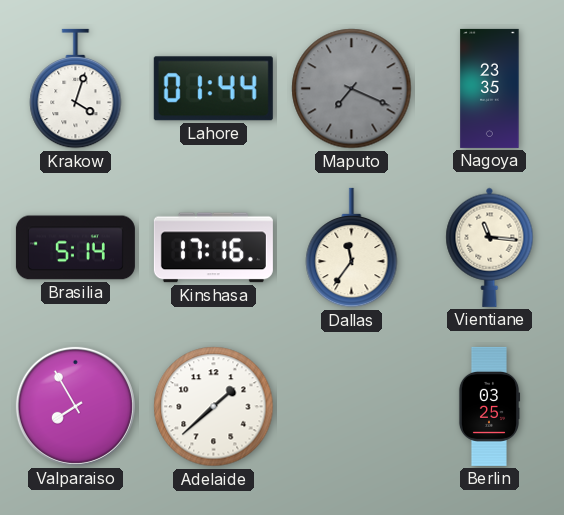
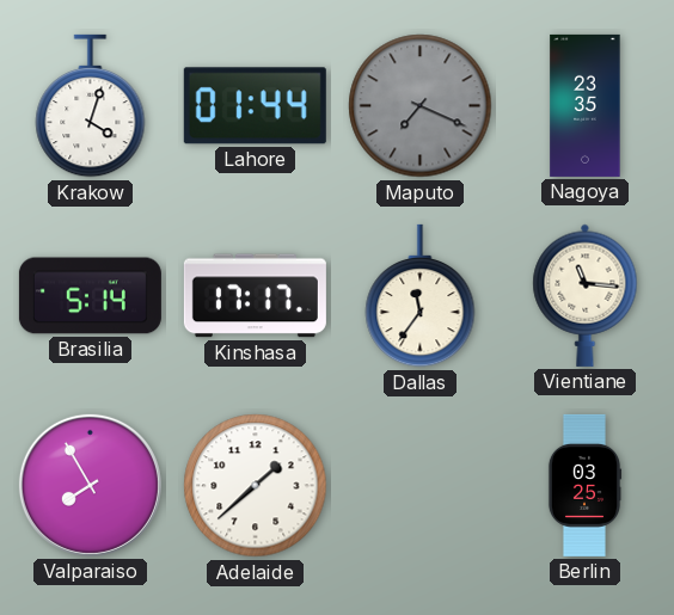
Kinshasa: 17:16 -> 17:17 (255, 296)
